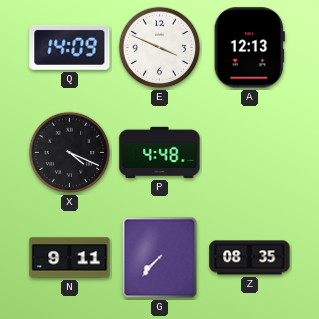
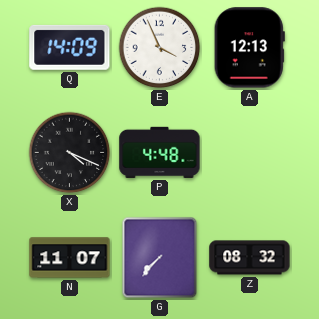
E: 3:49 -> 3:56 (160, 48)
N: 9:11 -> 11:07 (70, 258)
Z: 08:35 -> 08:32 (250, 258)
